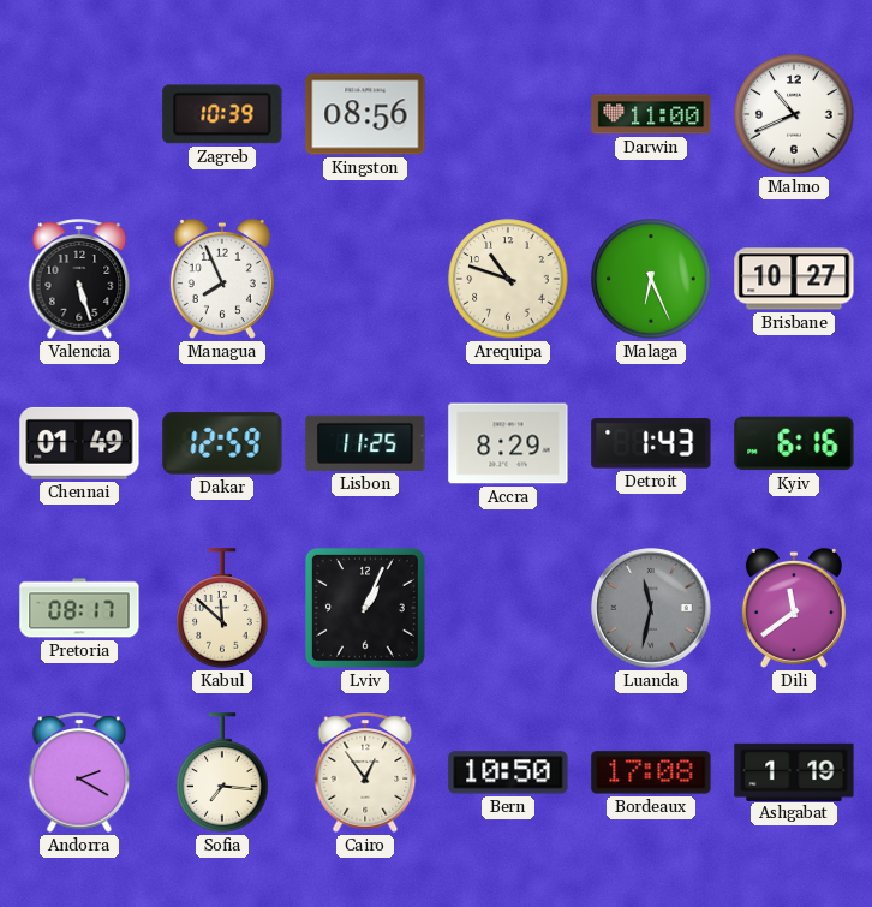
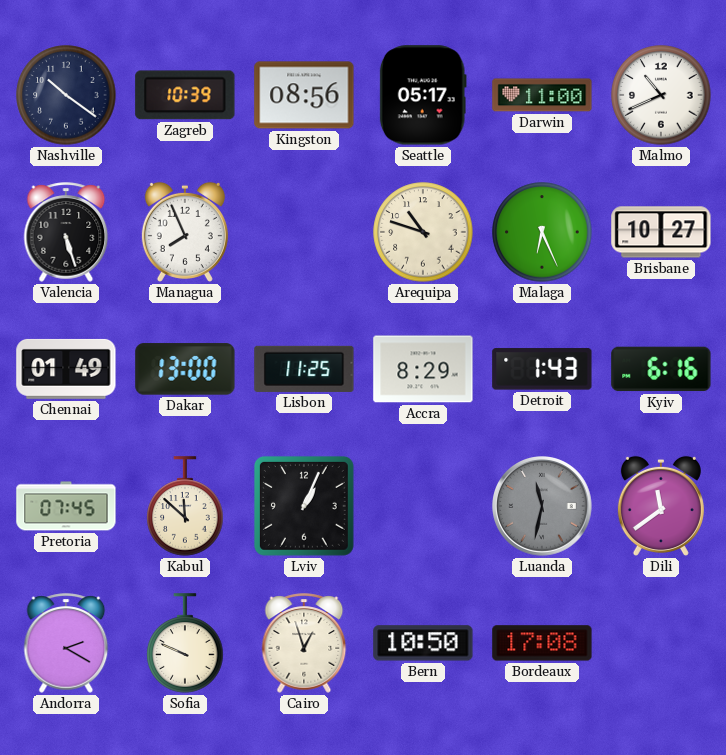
Nashville: none -> 10:21 (66, 95)
Seattle: none -> 05:17 (423, 95)
Dakar: 12:59 -> 13:00 (185, 369)
Pretoria: 08:17 -> 07:45 (66, 506)
Sofia: 7:16 -> 9:49 (185, 643)
Cairo: 12:54 -> 12:57 (304, 643)
Ashgabat: 1:19 -> none (794, 771)
